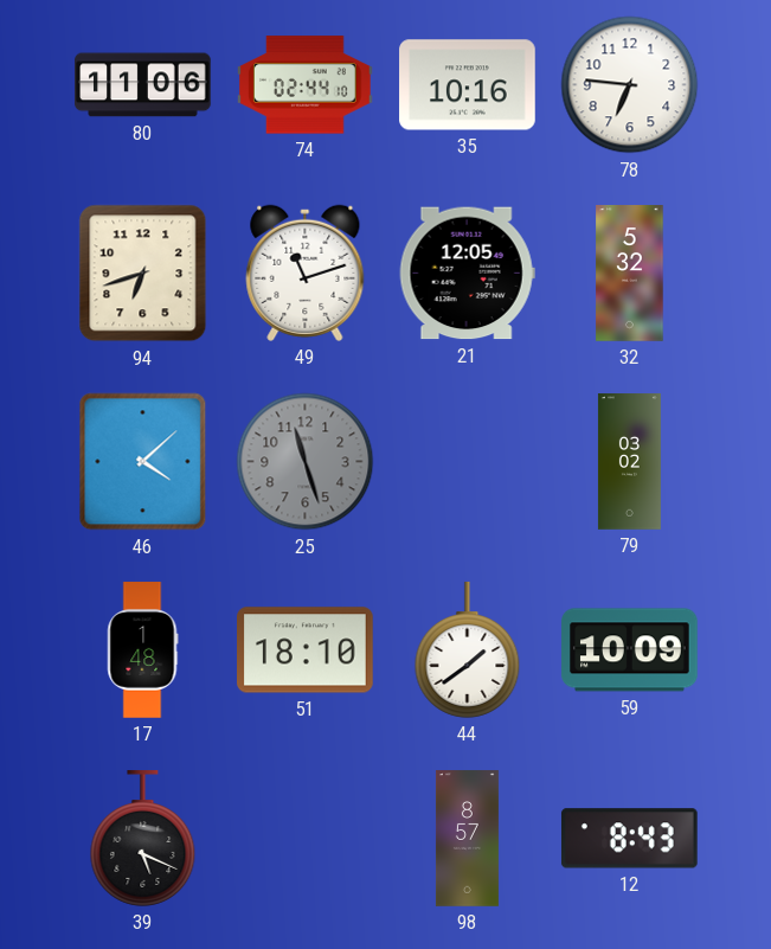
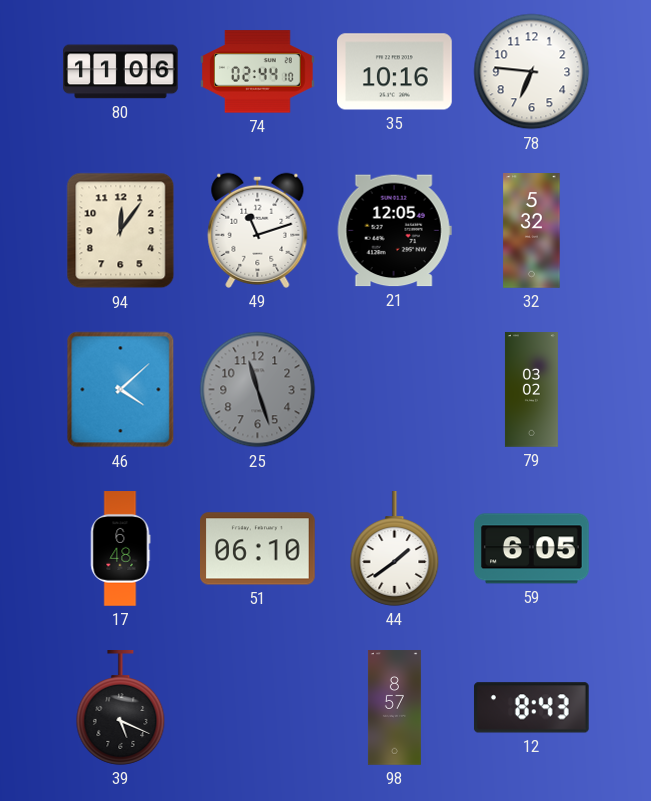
94: 6:42 -> 12:06 (121, 231)
17: 1:48 -> 6:48 (121, 549)
51: 18:10 -> 06:10 (258, 549)
59: 10:09 -> 6:05 (532, 549)
